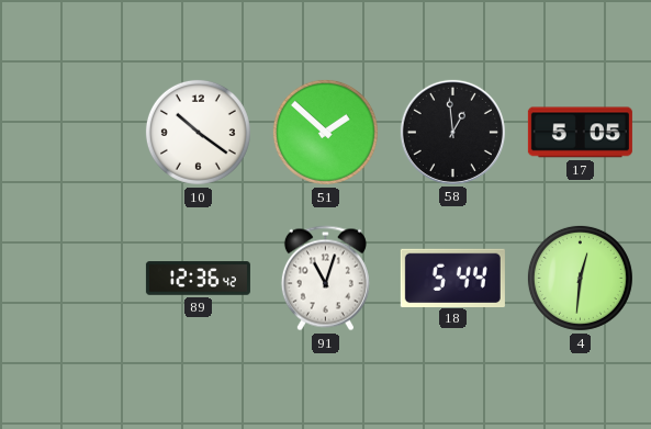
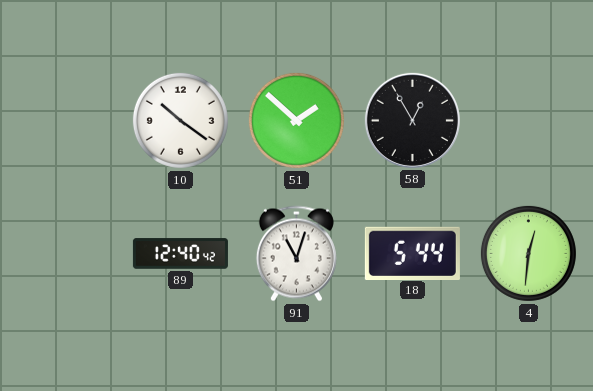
58: 12:59 -> 12:55 (412, 120)
17: 5:05 -> none (580, 133)
89: 12:36 -> 12:40 (180, 254)
